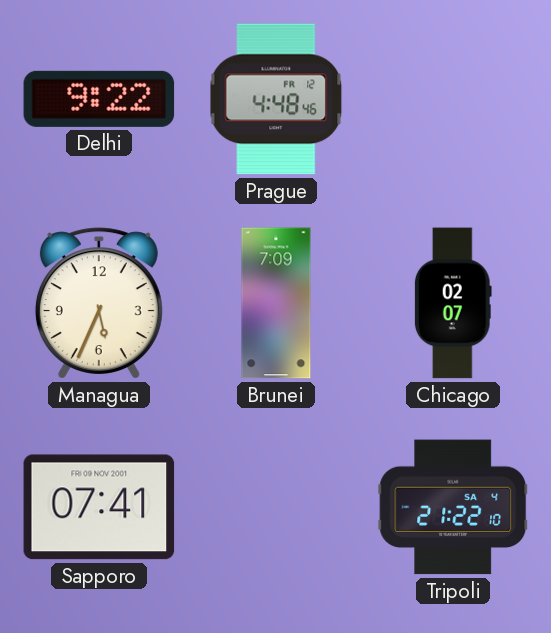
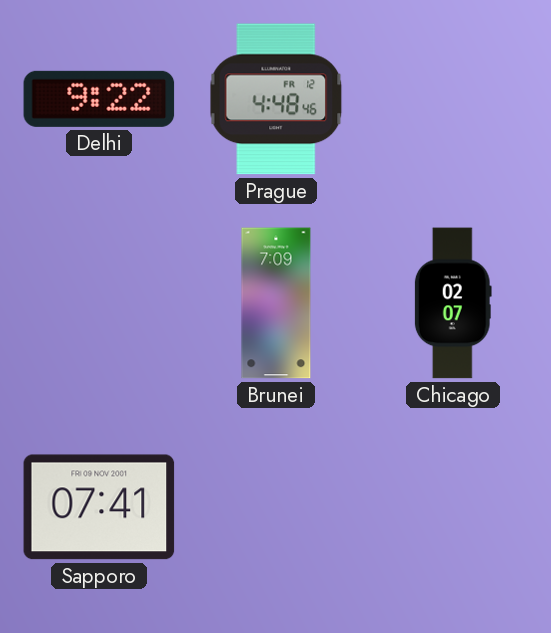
Managua: 5:34 -> none (99, 303)
Tripoli: 21:22 -> none (453, 507)
